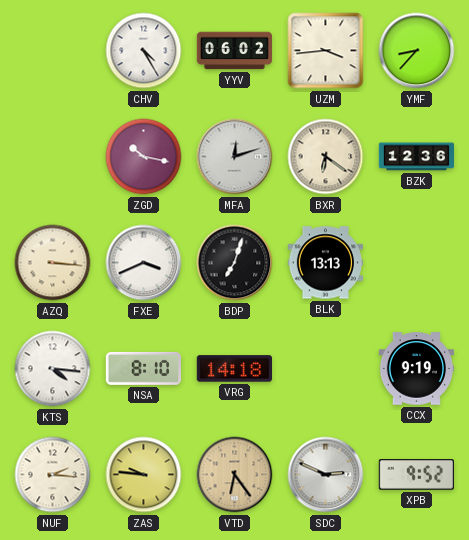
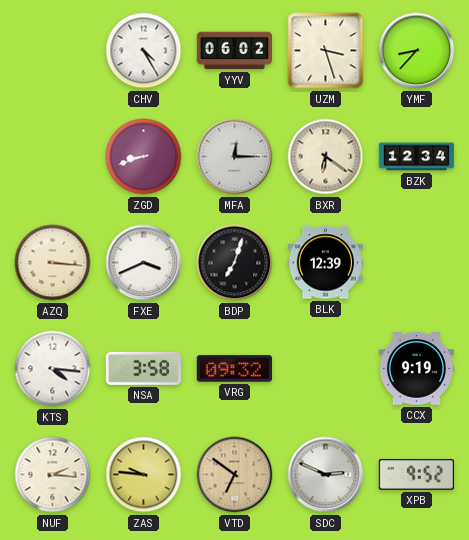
UZM: 3:44 -> 3:27 (326, 51)
ZGD: 10:17 -> 8:42 (144, 157)
MFA: 12:12 -> 12:15 (235, 157)
BZK: 12:36 -> 12:34 (417, 157)
BLK: 13:13 -> 12:39 (325, 263)
NSA: 8:10 -> 3:58 (143, 368)
VRG: 14:18 -> 09:32 (234, 369)
VTD: 6:24 -> 6:51 (235, 475)
